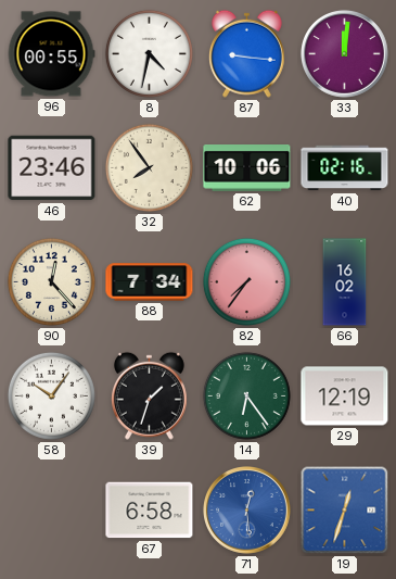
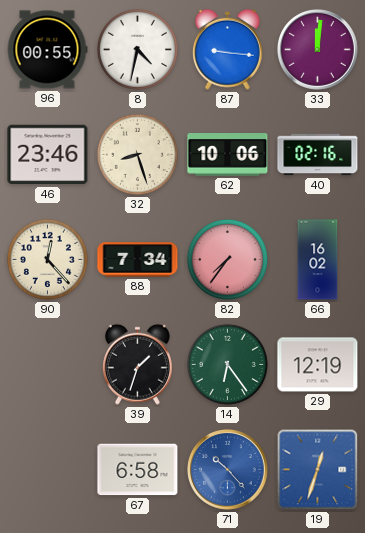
32: 7:54 -> 8:27 (137, 154)
58: 10:06 -> none (51, 395)
71: 12:29 -> 10:23 (228, 470)
